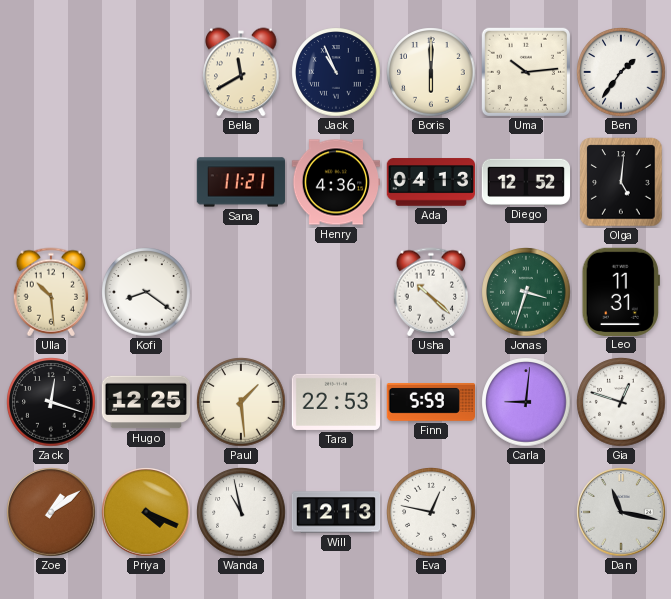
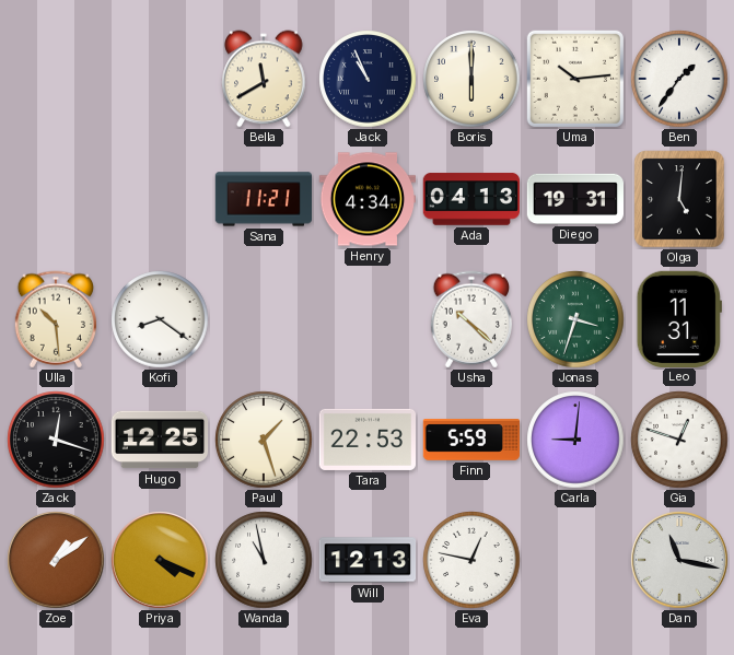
Henry: 4:36 -> 4:34 (366, 199)
Diego: 12:52 -> 19:31 (574, 199)
Paul: 1:29 -> 1:27 (264, 440)
